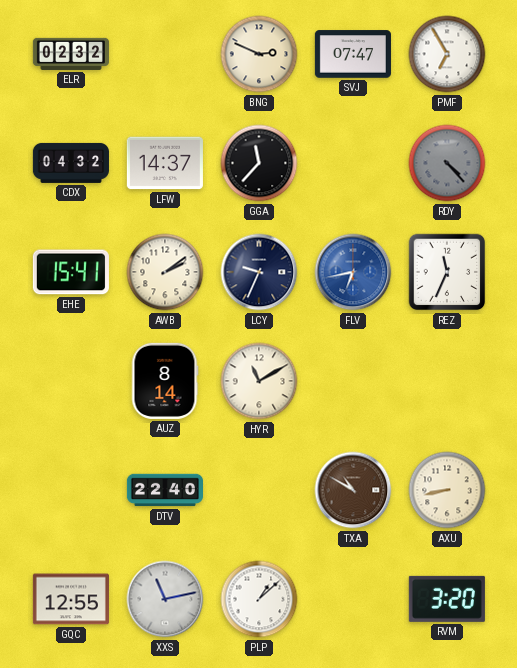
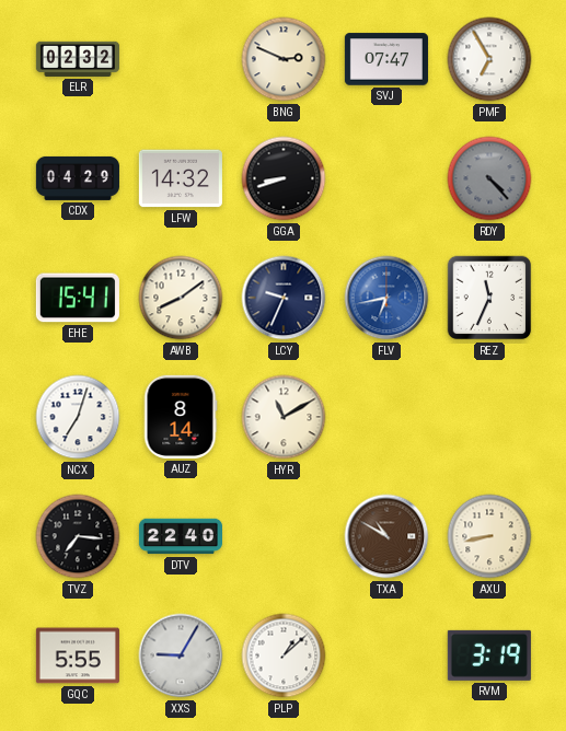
CDX: 04:32 -> 04:29 (78, 178)
LFW: 14:37 -> 14:32 (181, 178)
GGA: 11:37 -> 8:42 (284, 178)
AWB: 2:09 -> 8:09 (181, 298)
NCX: none -> 7:03 (78, 417)
TVZ: none -> 7:16 (78, 536)
GQC: 12:55 -> 5:55 (78, 655)
XXS: 11:13 -> 9:05 (181, 655)
RVM: 3:20 -> 3:19 (489, 655)
